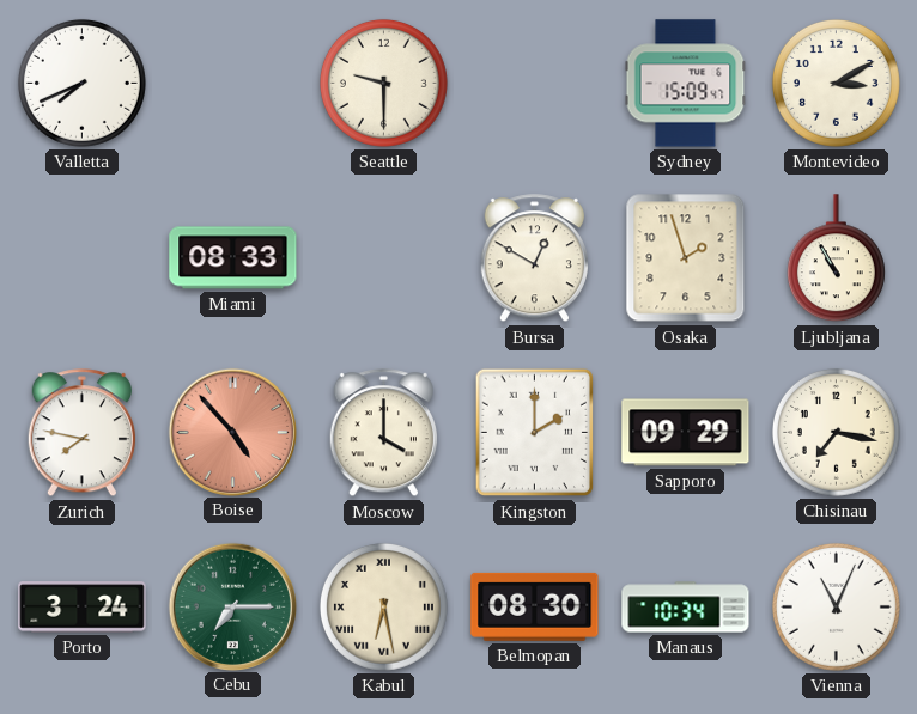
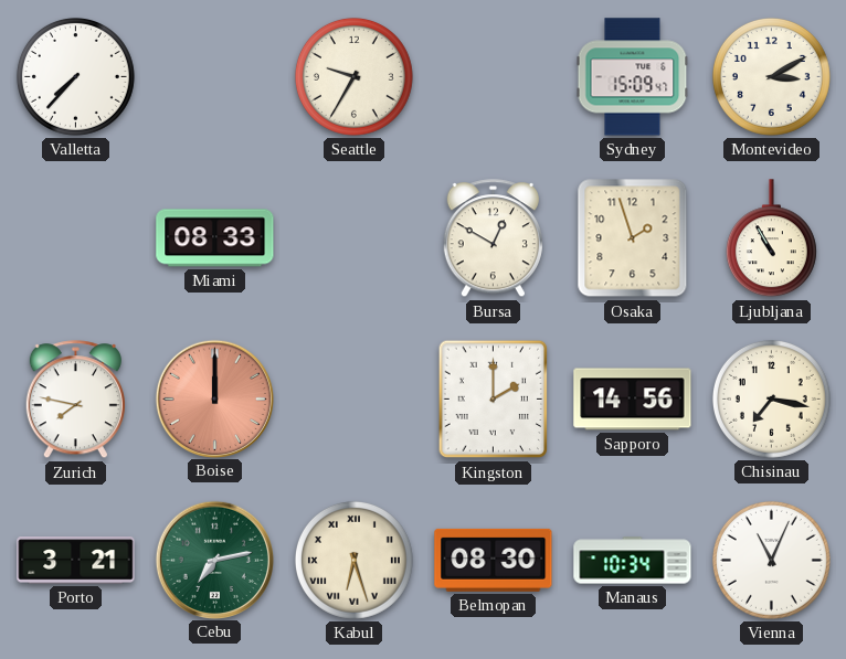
Valletta: 7:41 -> 7:37 (75, 76)
Seattle: 9:30 -> 9:35 (353, 76)
Boise: 4:53 -> 12:00 (214, 398)
Moscow: 4:00 -> none (383, 433)
Sapporo: 09:29 -> 14:56 (633, 400)
Porto: 3:24 -> 3:21 (76, 561)
Cebu: 7:15 -> 7:13 (214, 560)
Kabul: 6:28 -> 6:27 (353, 560)
